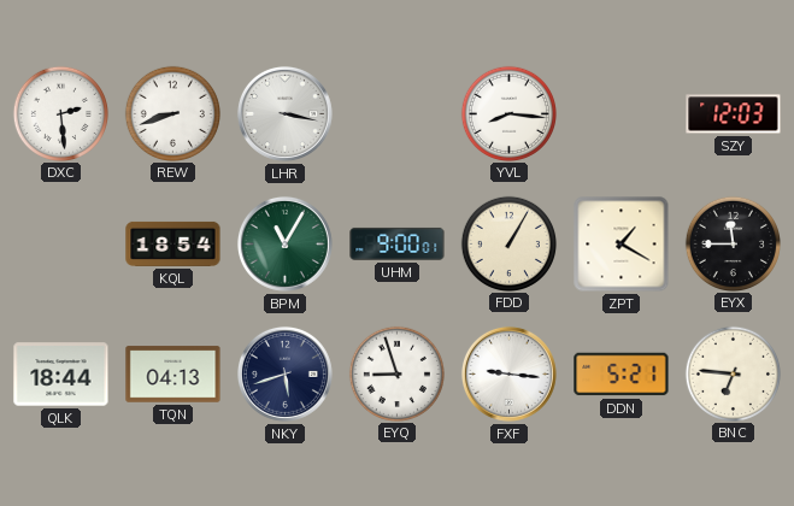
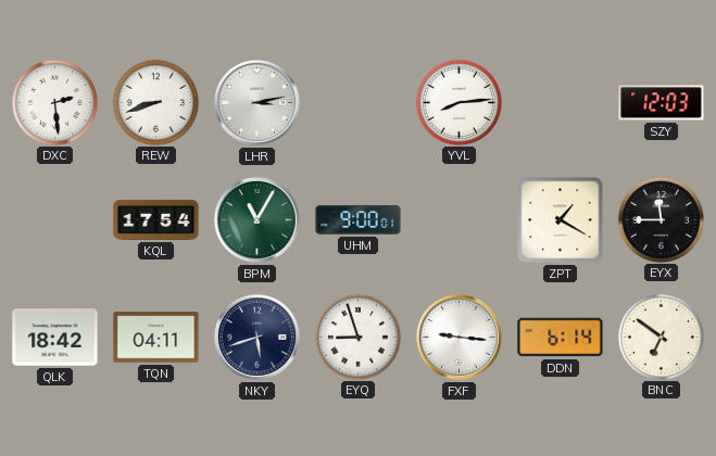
LHR: 3:17 -> 3:13 (256, 102)
YVL: 8:16 -> 8:14 (459, 102)
KQL: 18:54 -> 17:54 (156, 219)
FDD: 1:05 -> none (508, 243)
QLK: 18:44 -> 18:42 (55, 338)
TQN: 04:13 -> 04:11 (156, 338)
DDN: 5:21 -> 6:14 (561, 338)
BNC: 6:46 -> 6:51 (661, 337)
